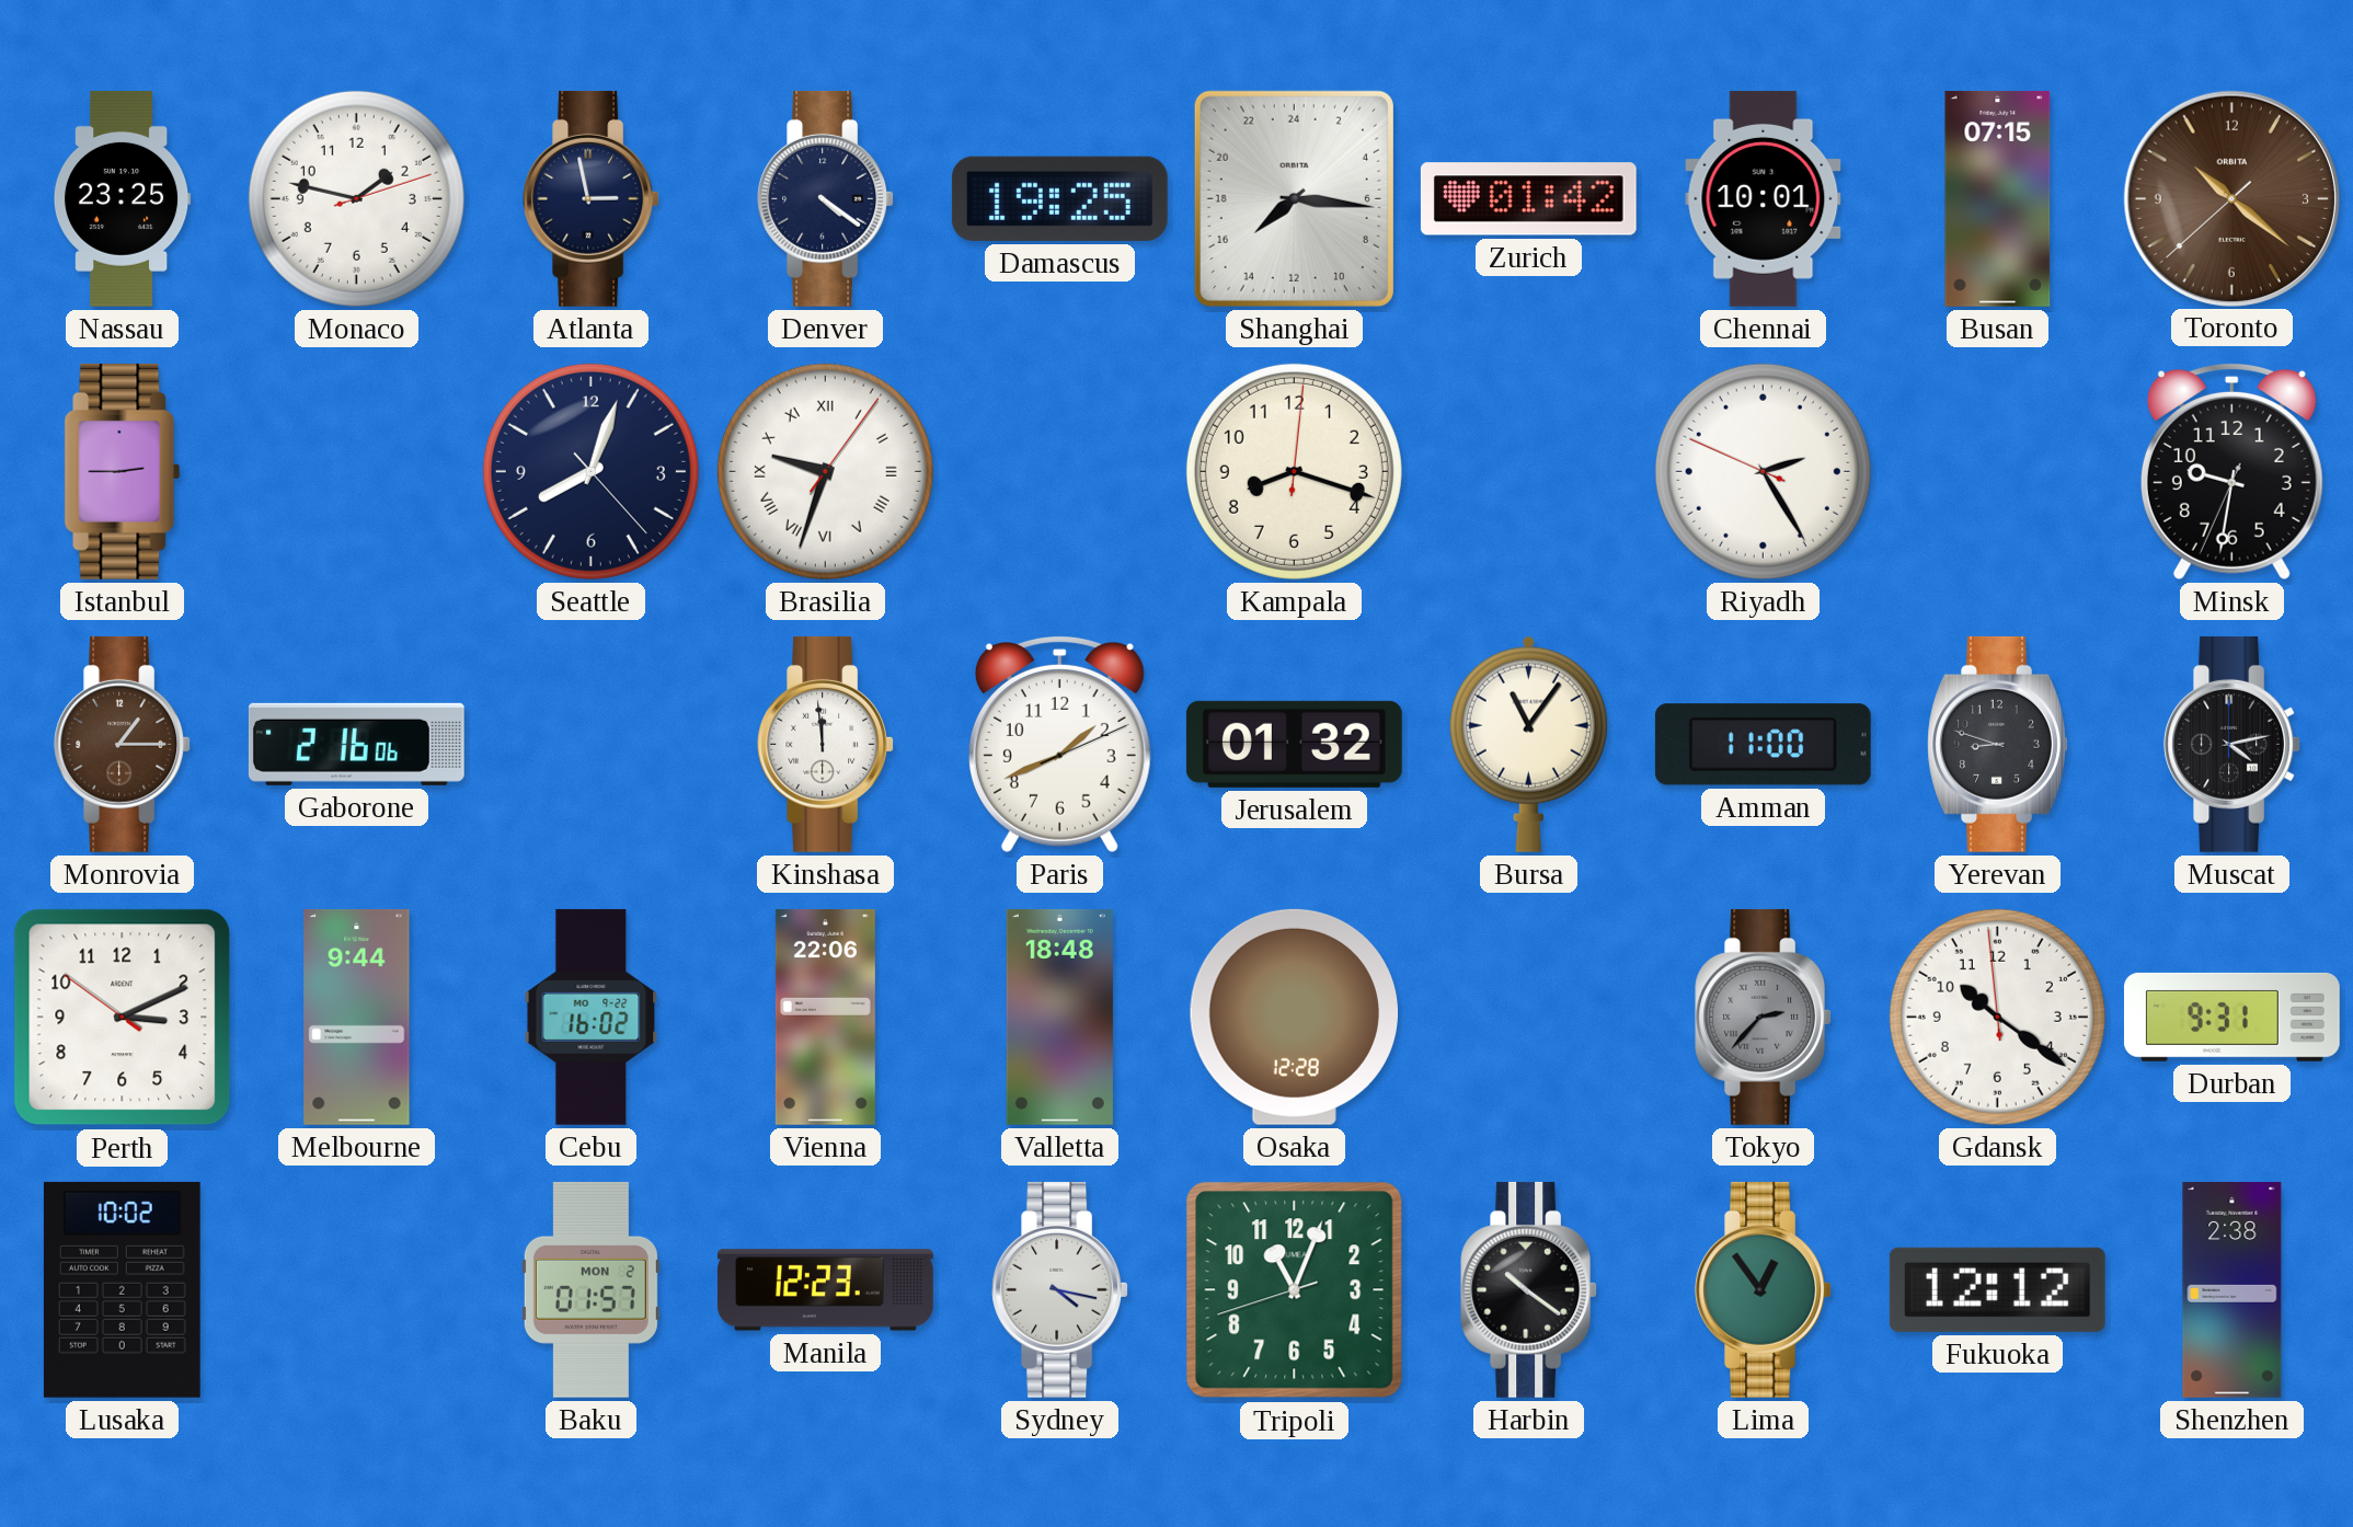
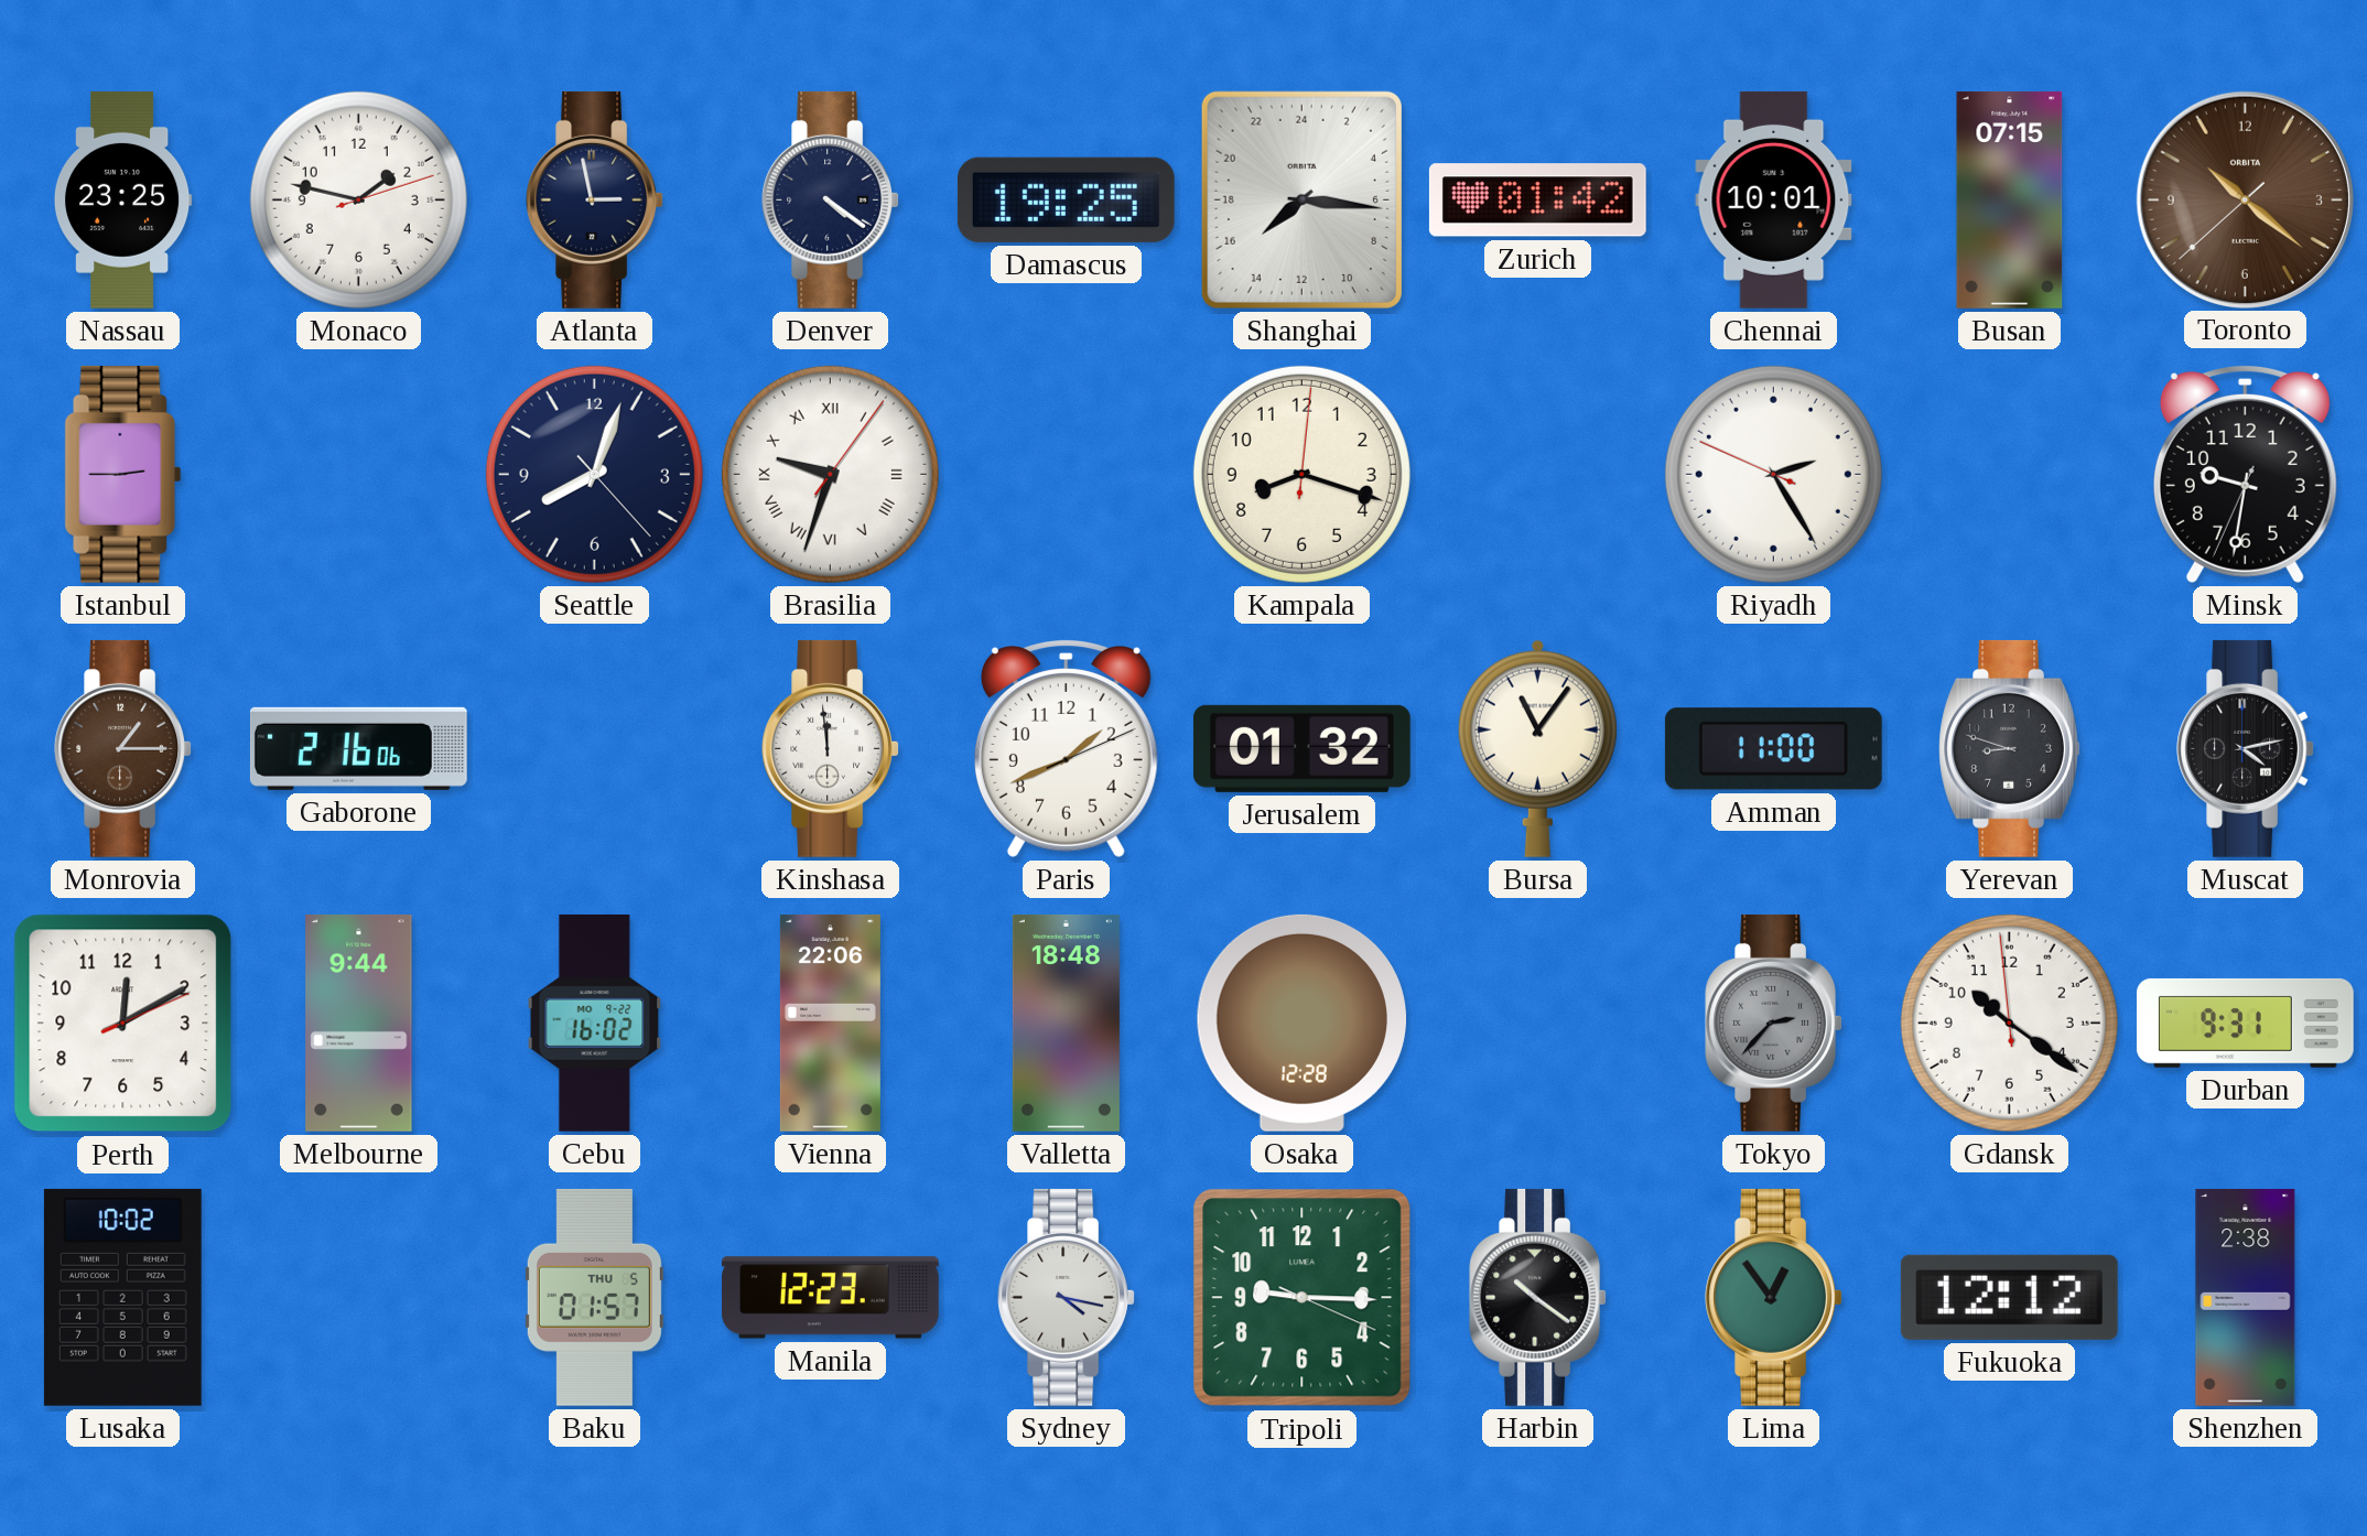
Perth: 3:10 -> 12:10 (123, 1024)
Baku date: MON 2 -> THU 5 (594, 1297)
Tripoli: 11:03 -> 9:15 (1303, 1298)
